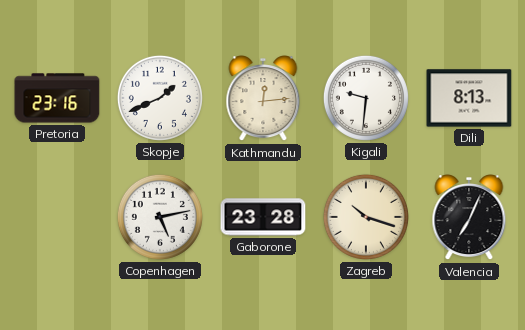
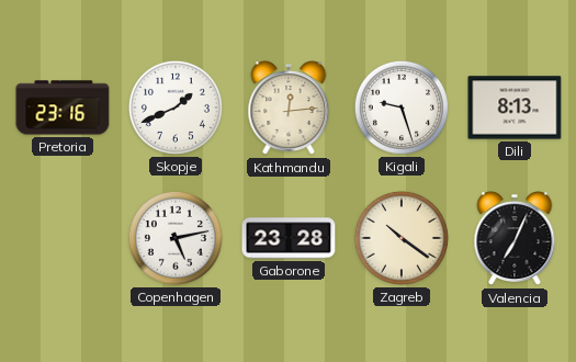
Kigali: 9:31 -> 9:27 (402, 108)
Zagreb: 10:18 -> 10:21 (402, 238)
